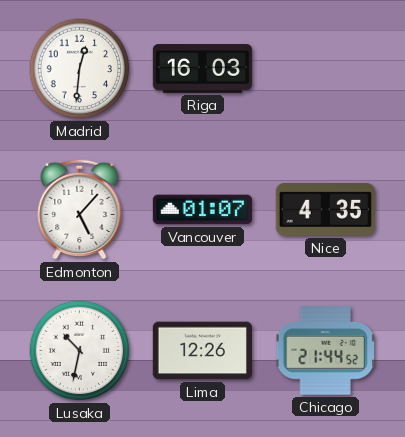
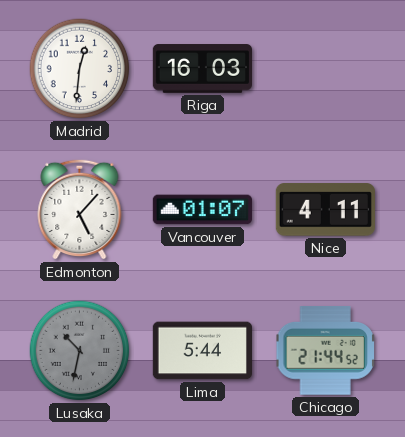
Nice: 4:35 -> 4:11 (325, 210)
Lusaka dial: white -> grey (80, 351)
Lima: 12:26 -> 5:44 (202, 351)
